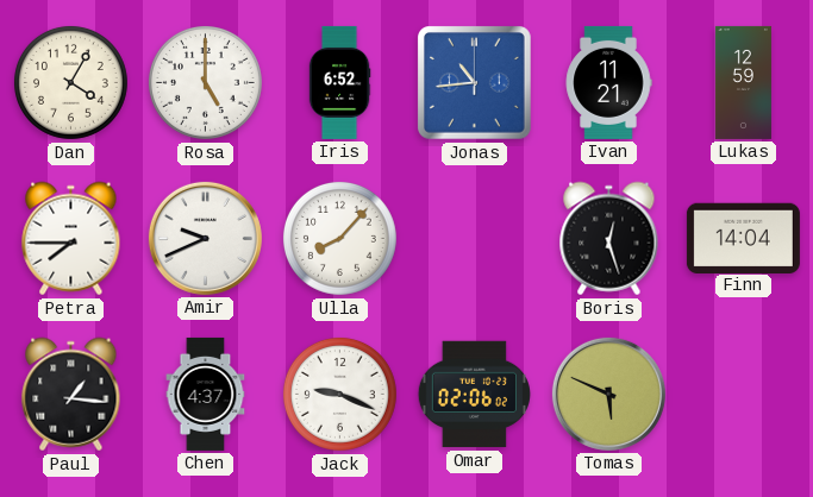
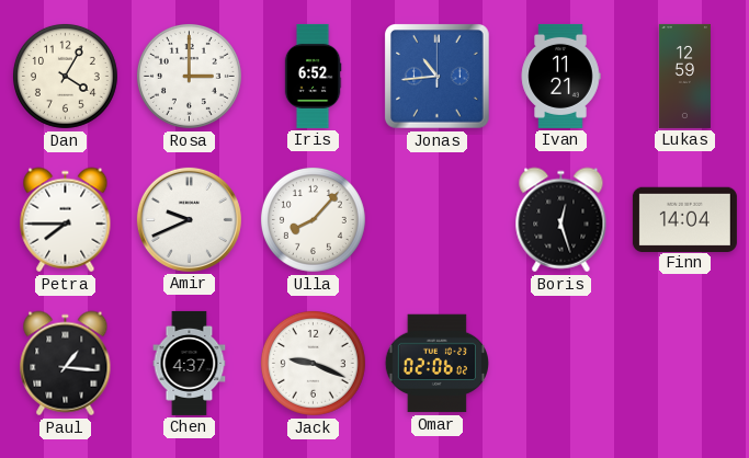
Rosa: 5:00 -> 3:00 (189, 76)
Tomas: 5:49 -> none (608, 394)
